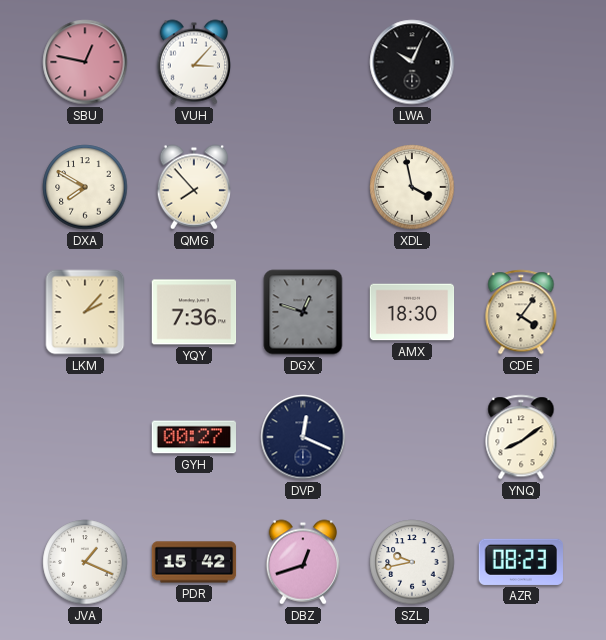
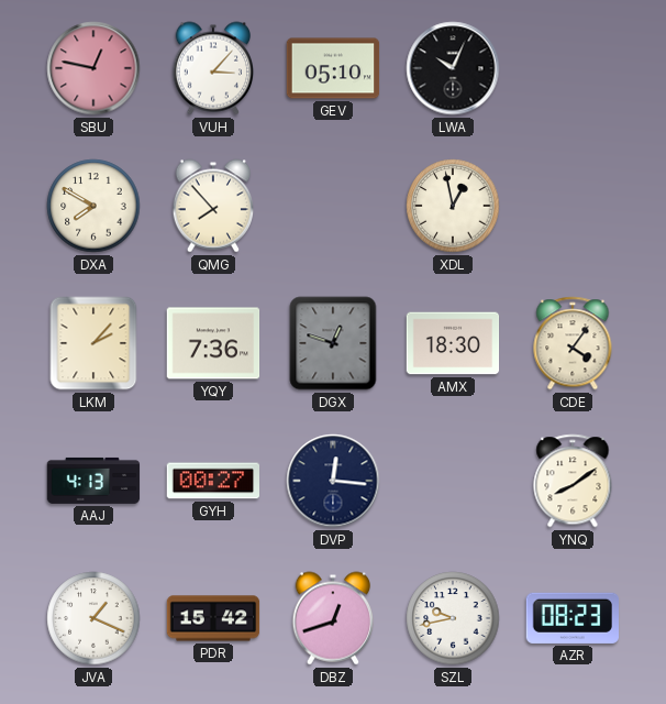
GEV: none -> 05:10 (333, 68)
XDL: 3:58 -> 12:58 (453, 206)
AAJ: none -> 4:13 (93, 481)
DVP: 12:19 -> 12:16 (333, 481)
